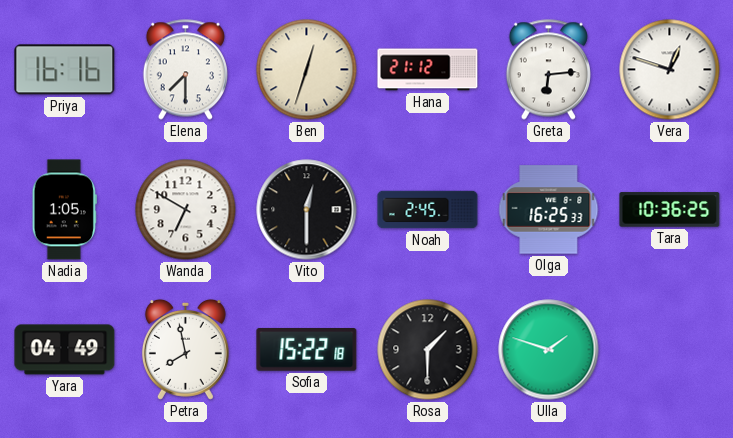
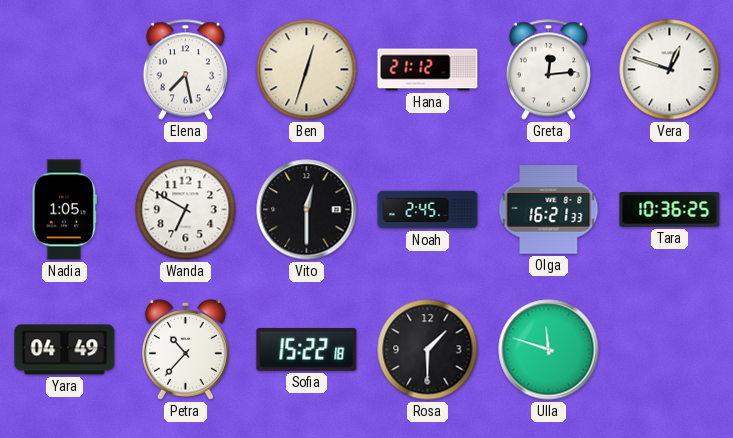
Priya: 16:16 -> none (65, 70)
Elena: 7:30 -> 7:28 (185, 70)
Greta: 6:14 -> 12:14 (548, 70)
Olga: 16:25 -> 16:21 (549, 210)
Petra: 7:58 -> 10:37 (185, 349)
Ulla: 1:48 -> 11:48 (549, 350)
